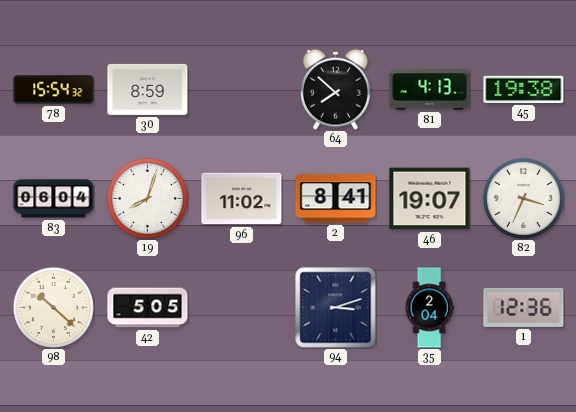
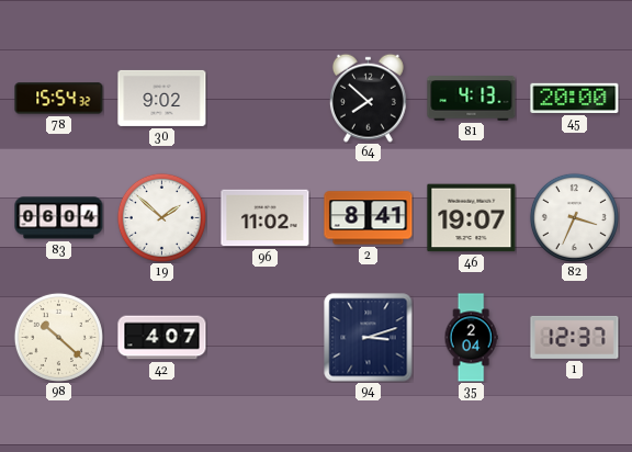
30: 8:59 -> 9:02 (162, 98)
45: 19:38 -> 20:00 (575, 98)
19: 8:03 -> 1:52 (161, 217)
42: 5:05 -> 4:07 (162, 338)
1: 12:36 -> 12:37 (575, 337)
